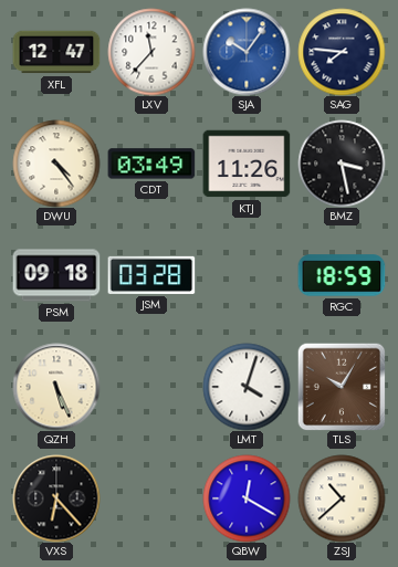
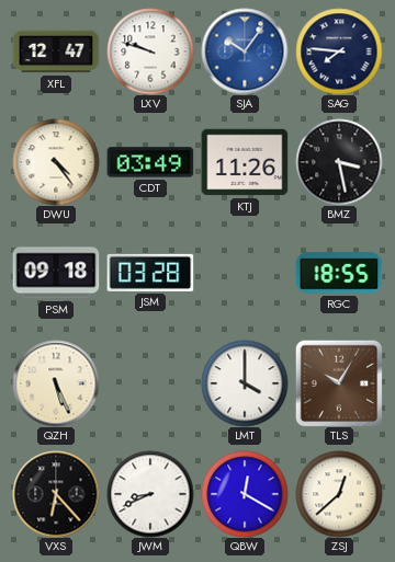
LXV: 11:37 -> 9:48 (150, 51)
RGC: 18:59 -> 18:55 (339, 273)
LMT: 4:03 -> 4:00 (245, 383)
JWM: none -> 8:41 (150, 494)
ZSJ: 10:38 -> 12:38 (339, 494)
